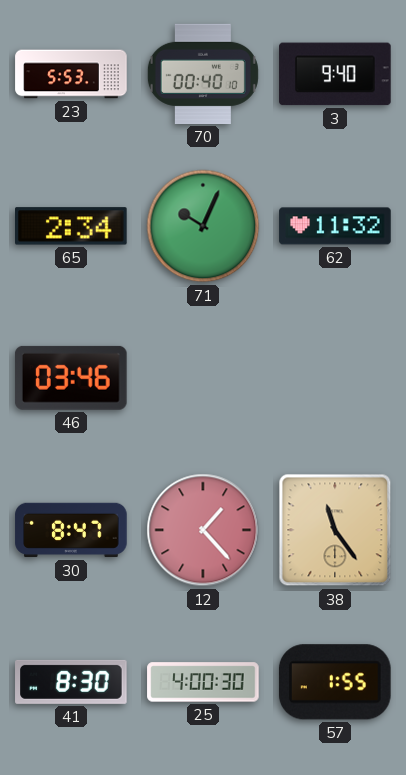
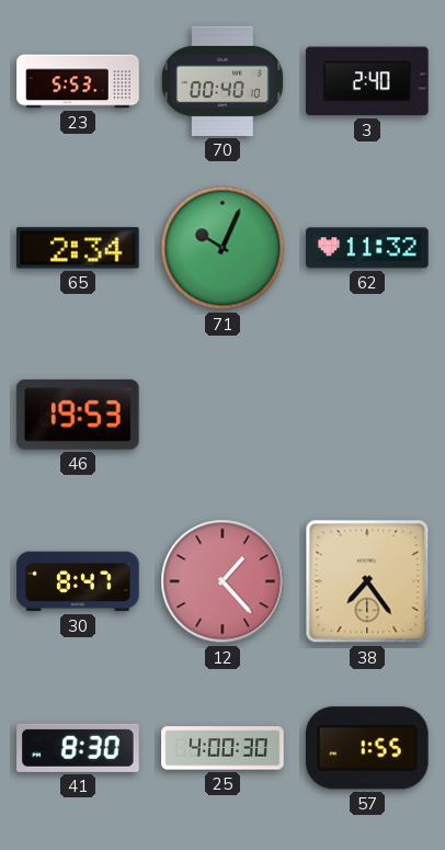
3: 9:40 -> 2:40 (367, 81)
46: 03:46 -> 19:53 (78, 415)
38: 11:24 -> 7:24 (367, 581)
